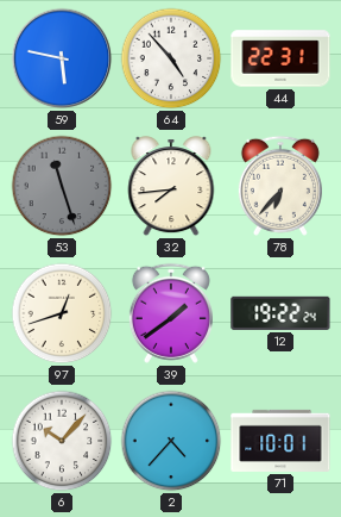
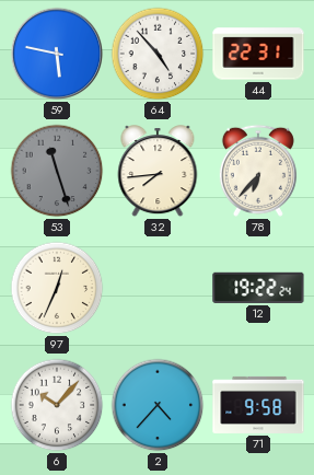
97: 12:42 -> 12:34 (57, 288)
39: 1:39 -> none (171, 313)
71: 10:01 -> 9:58 (258, 405)
